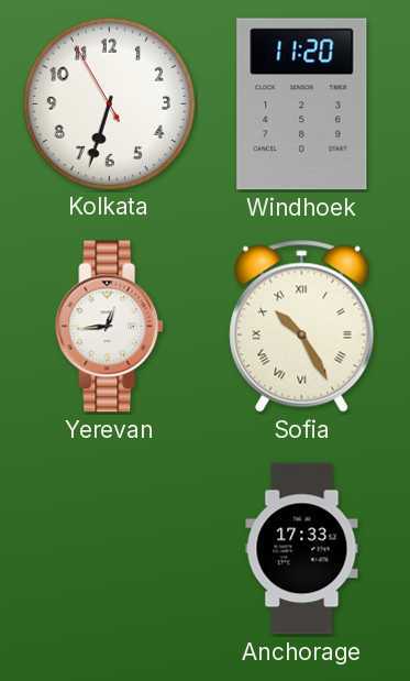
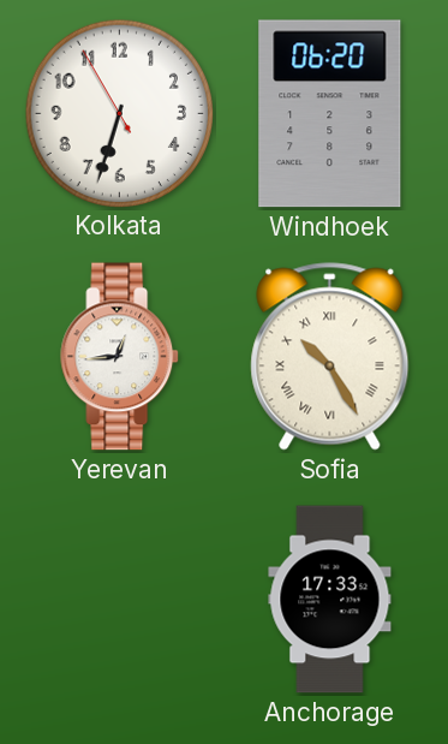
Windhoek: 11:20 -> 06:20 (330, 114)
